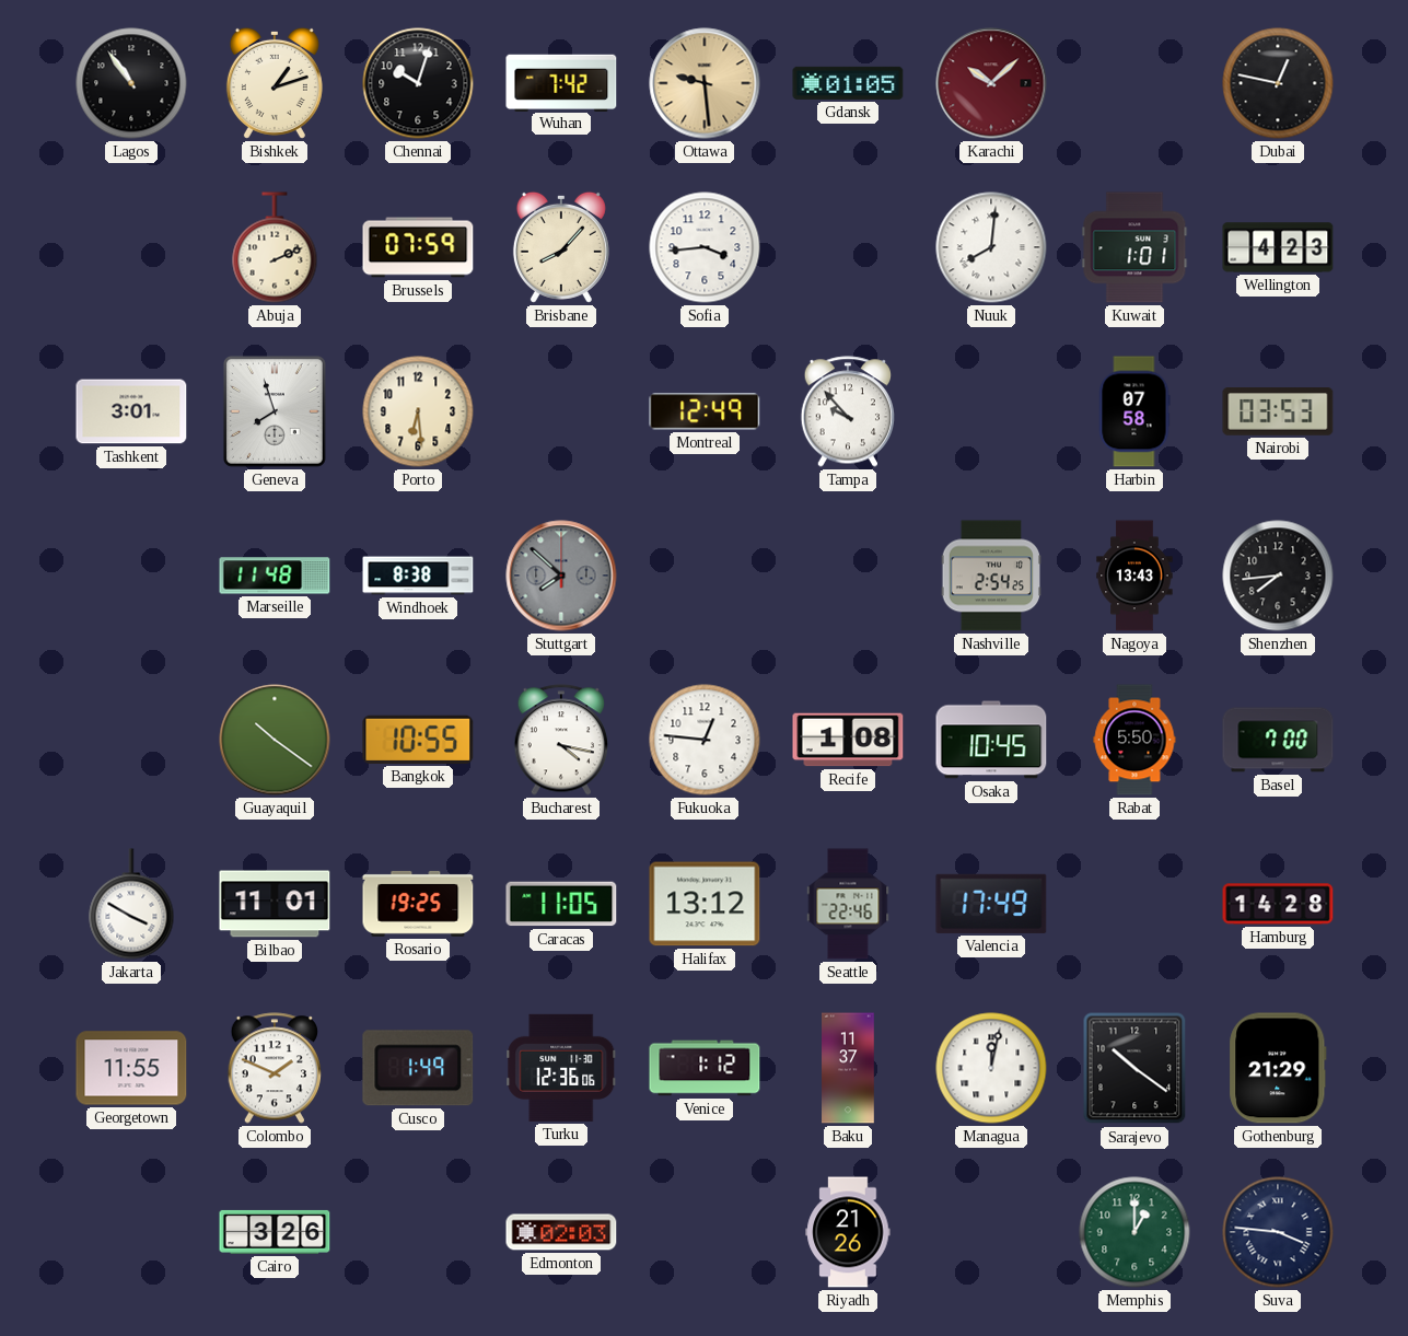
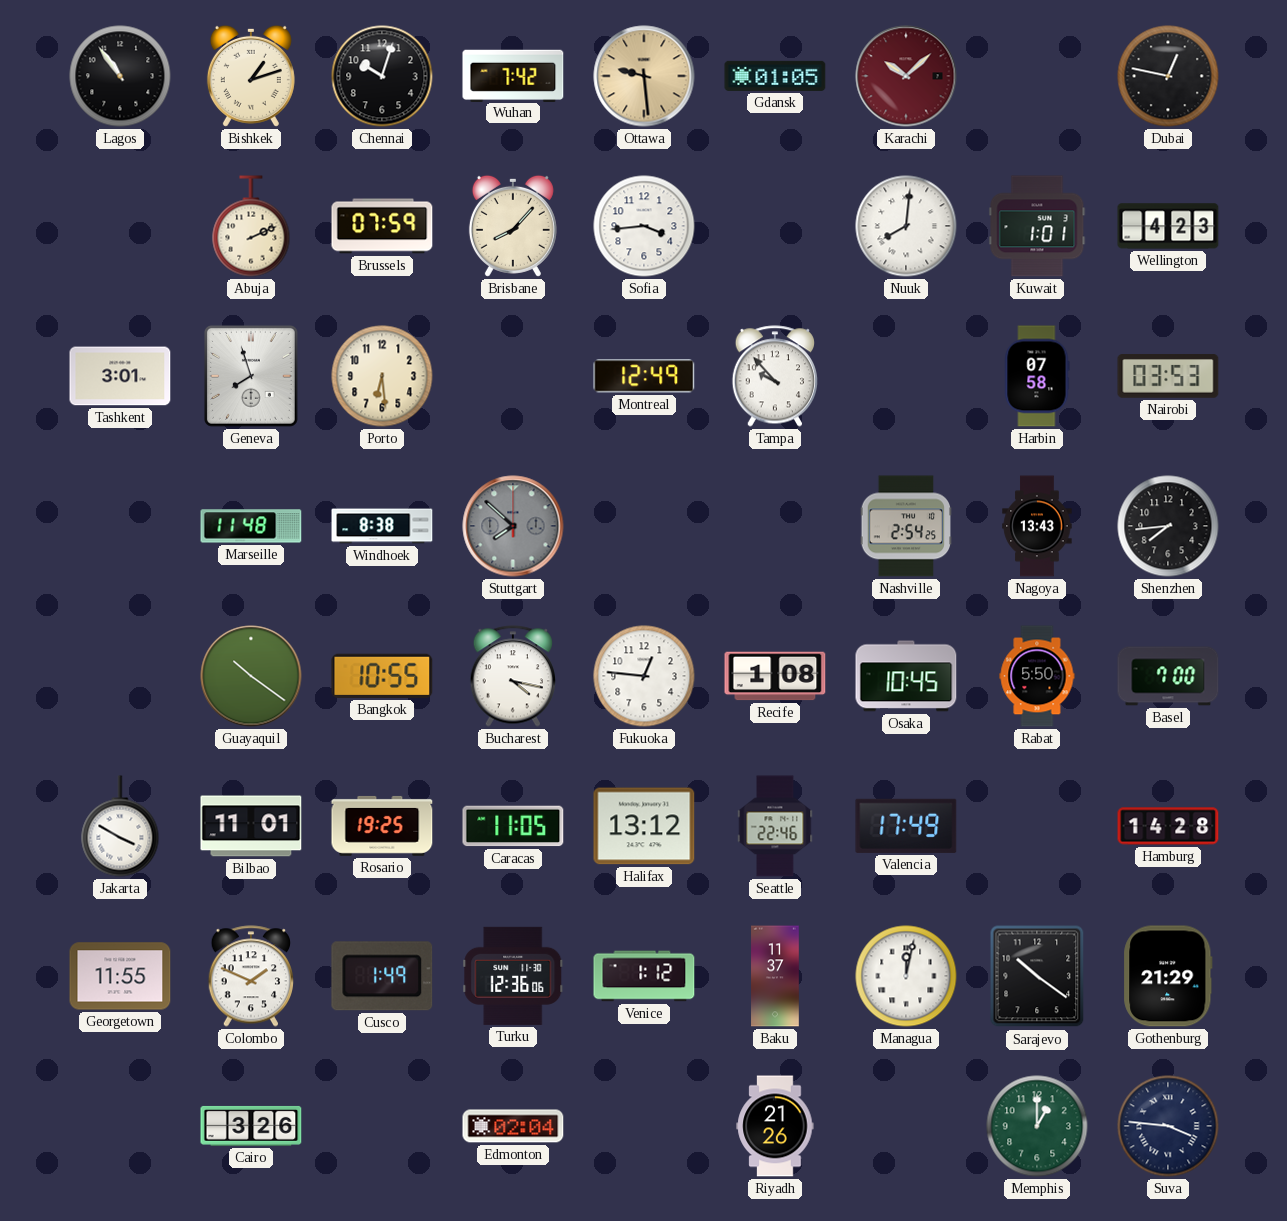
Edmonton: 02:03 -> 02:04 (513, 1126)
